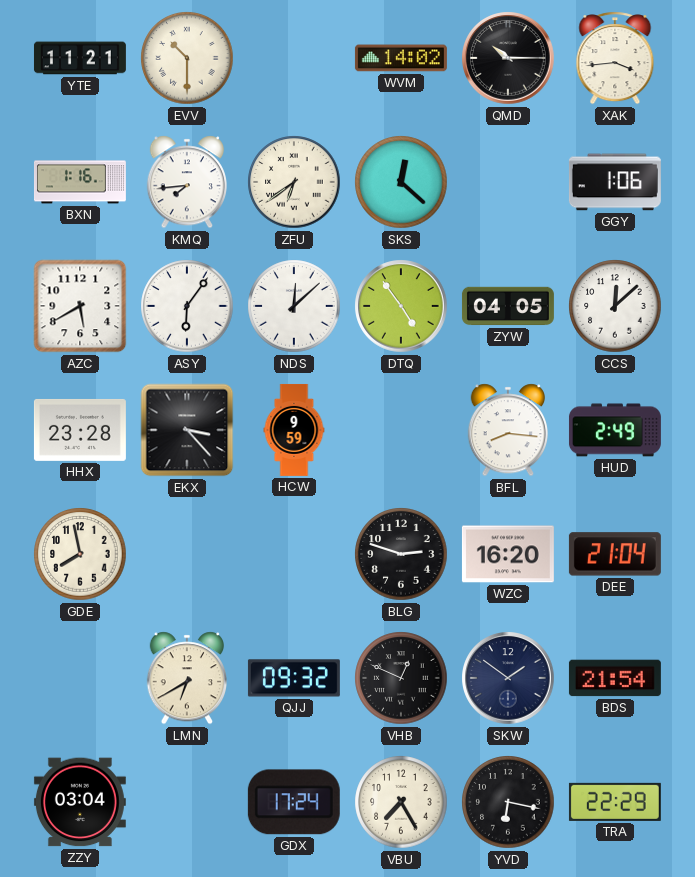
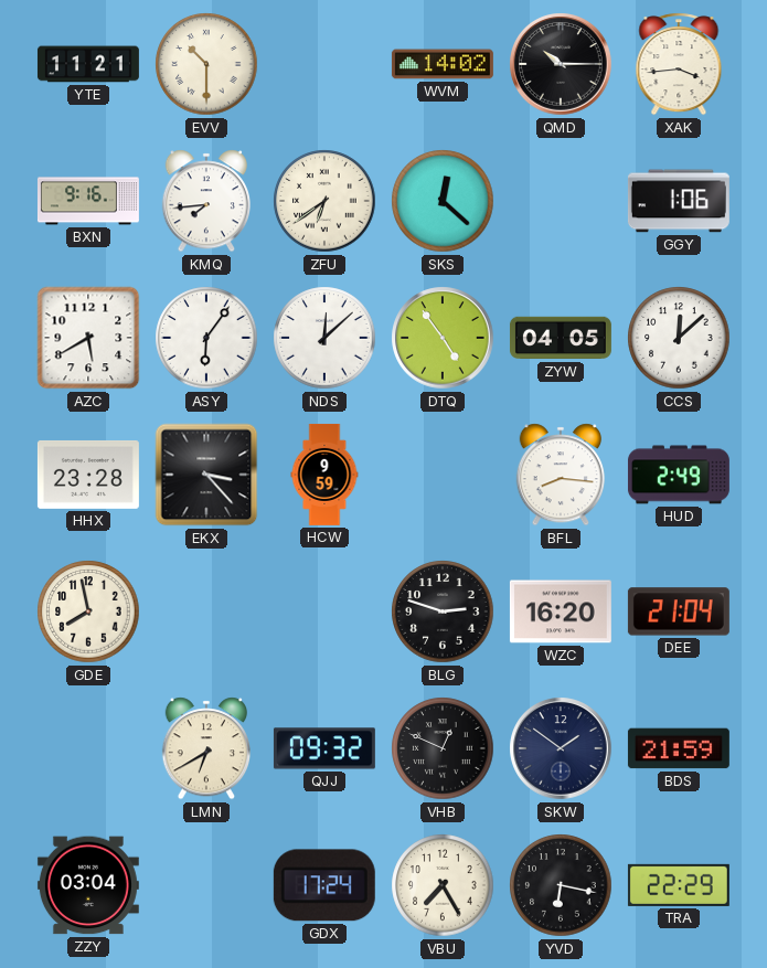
BXN: 1:16 -> 9:16 (88, 201)
BDS: 21:54 -> 21:59 (679, 748)
